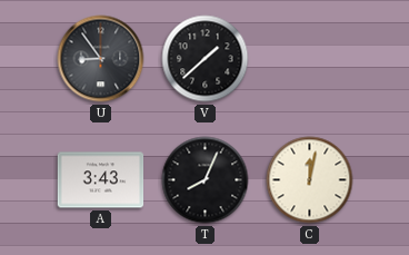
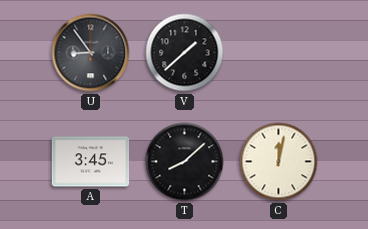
A: 3:43 -> 3:45 (91, 162)
T: 8:04 -> 8:08 (185, 162)
